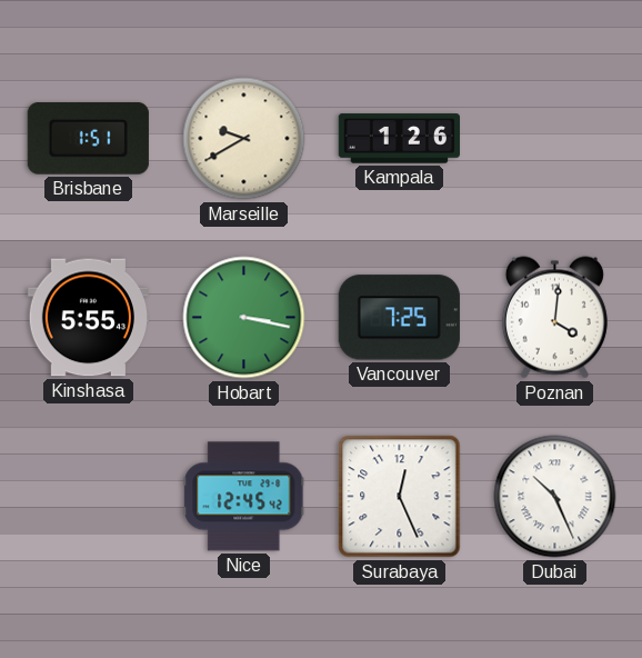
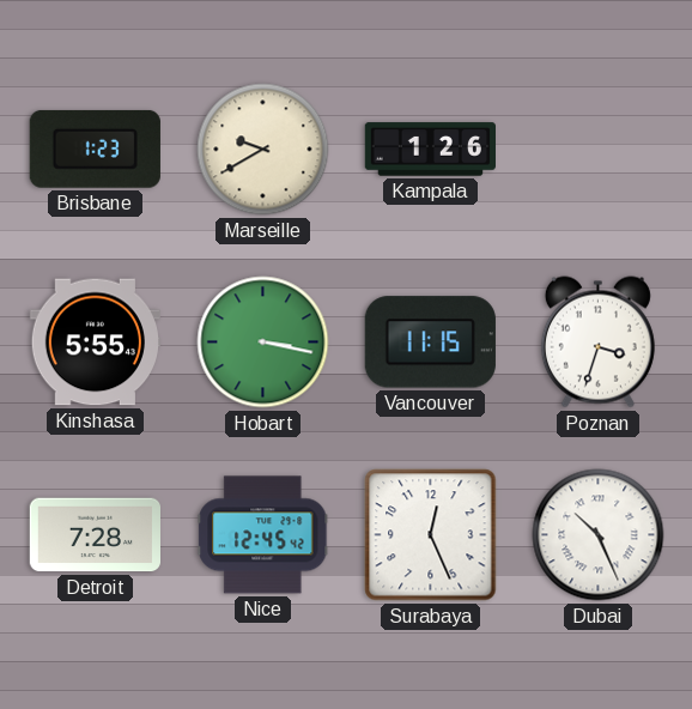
Brisbane: 1:51 -> 1:23 (95, 149)
Vancouver: 7:25 -> 11:15 (430, 343)
Poznan: 4:01 -> 3:33 (597, 343)
Detroit: none -> 7:28 (95, 535)
